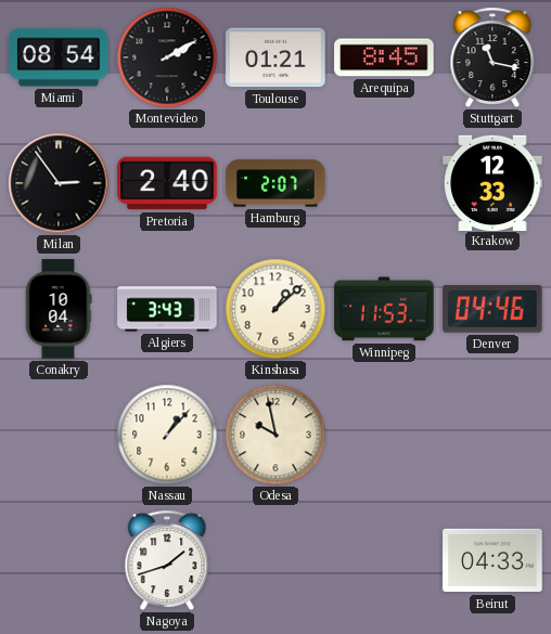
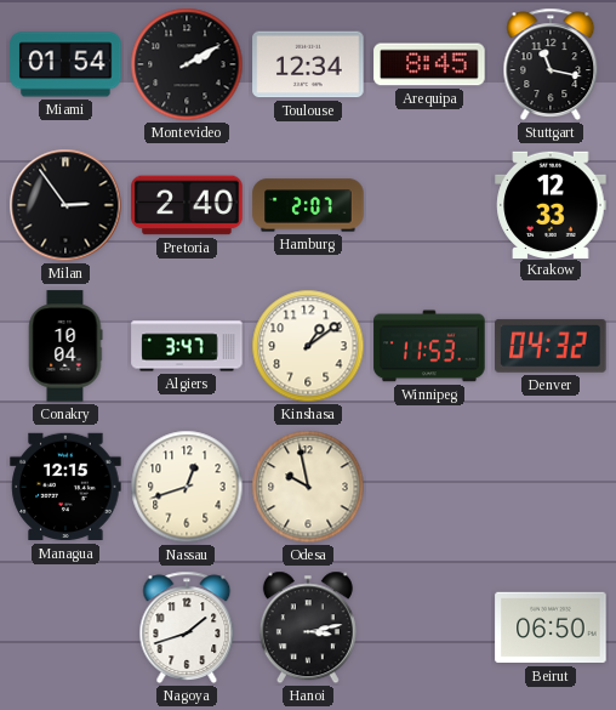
Miami: 08:54 -> 01:54 (65, 64)
Toulouse: 01:21 -> 12:34 (308, 64)
Algiers: 3:43 -> 3:47 (187, 346)
Kinshasa: 1:08 -> 1:09 (308, 346)
Denver: 04:46 -> 04:32 (551, 346)
Managua: none -> 12:15 (65, 487)
Nassau: 1:07 -> 12:42 (187, 487)
Hanoi: none -> 3:13 (308, 627)
Beirut: 04:33 -> 06:50 (551, 627)
